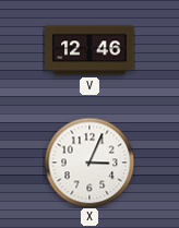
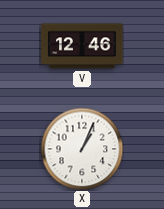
X: 3:04 -> 1:04 (82, 149)
